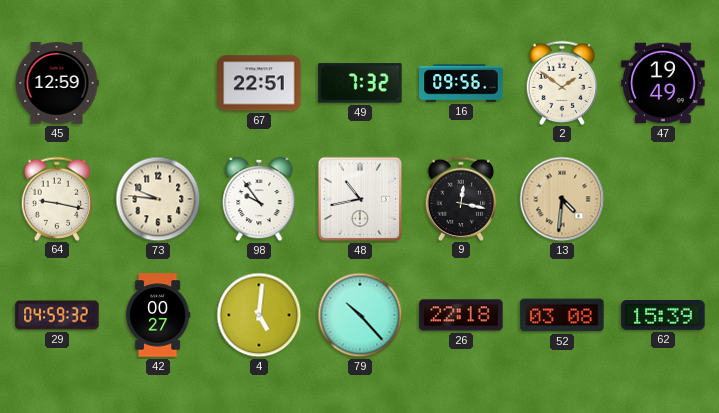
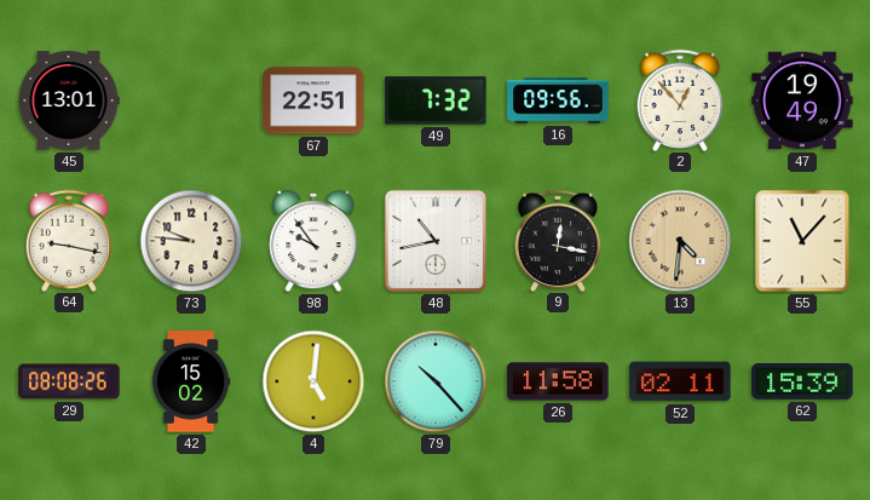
45: 12:59 -> 13:01 (69, 100)
2: 1:51 -> 12:53 (680, 99)
55: none -> 11:07 (802, 241)
29: 04:59 -> 08:08 (69, 381)
42: 00:27 -> 15:02 (191, 381)
26: 22:18 -> 11:58 (558, 381)
52: 03:08 -> 02:11 (680, 381)
